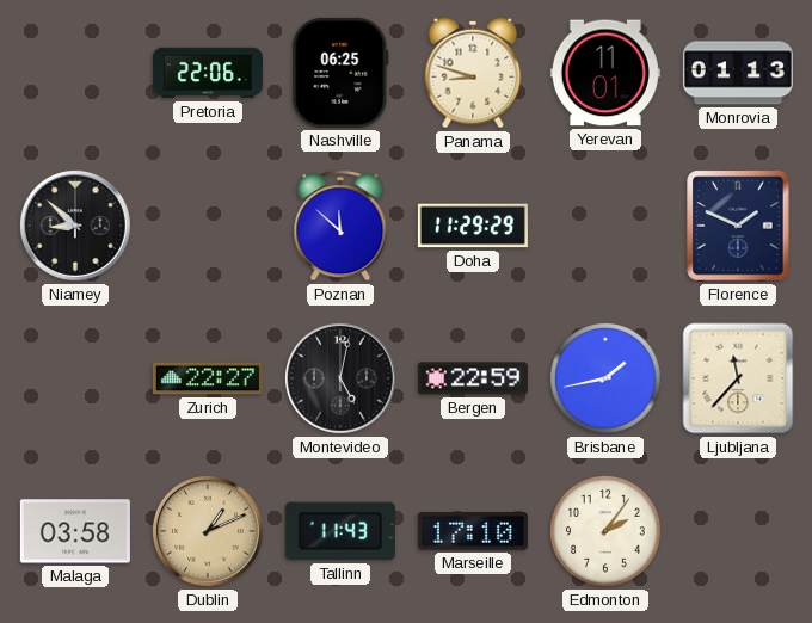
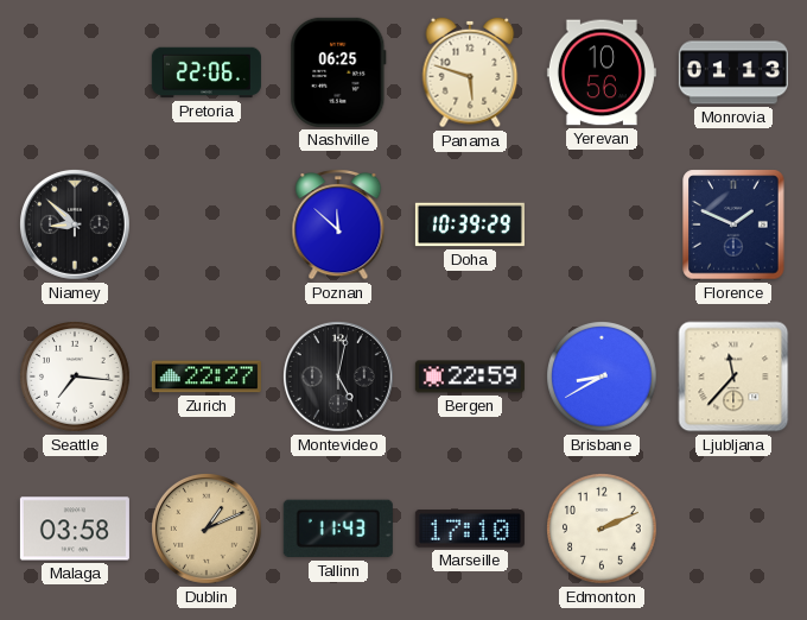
Panama: 8:48 -> 5:48 (470, 72)
Yerevan: 11:01 -> 10:56 (602, 72)
Doha: 11:29 -> 10:39 (470, 224)
Seattle: none -> 7:16 (76, 378)
Brisbane: 1:43 -> 8:40 (603, 378)
Edmonton: 2:06 -> 2:11 (603, 530)
